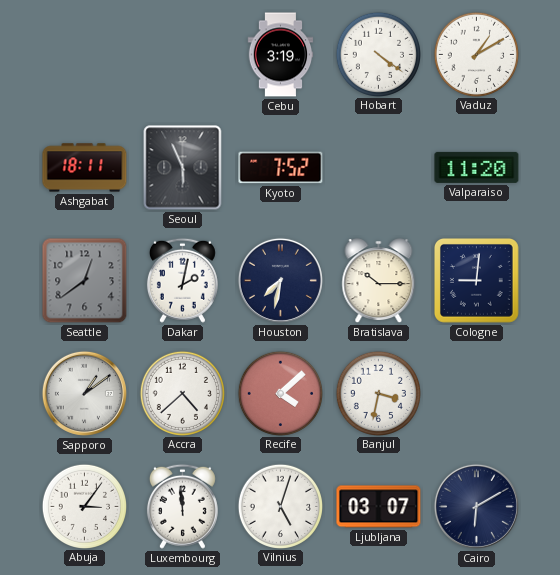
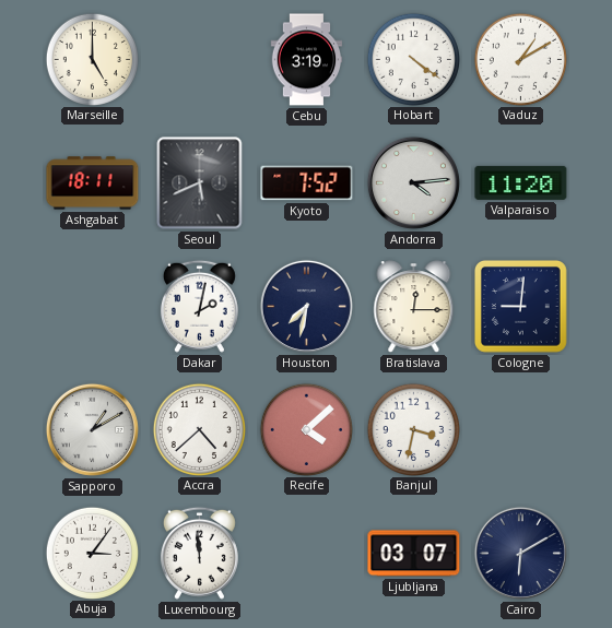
Marseille: none -> 5:00 (92, 59)
Seoul: 5:56 -> 5:41 (200, 183)
Andorra: none -> 4:14 (413, 182)
Seattle: 12:39 -> none (85, 281)
Bratislava: 10:15 -> 12:15 (414, 307)
Sapporo: 1:09 -> 1:10 (92, 429)
Vilnius: 5:03 -> none (280, 506)
